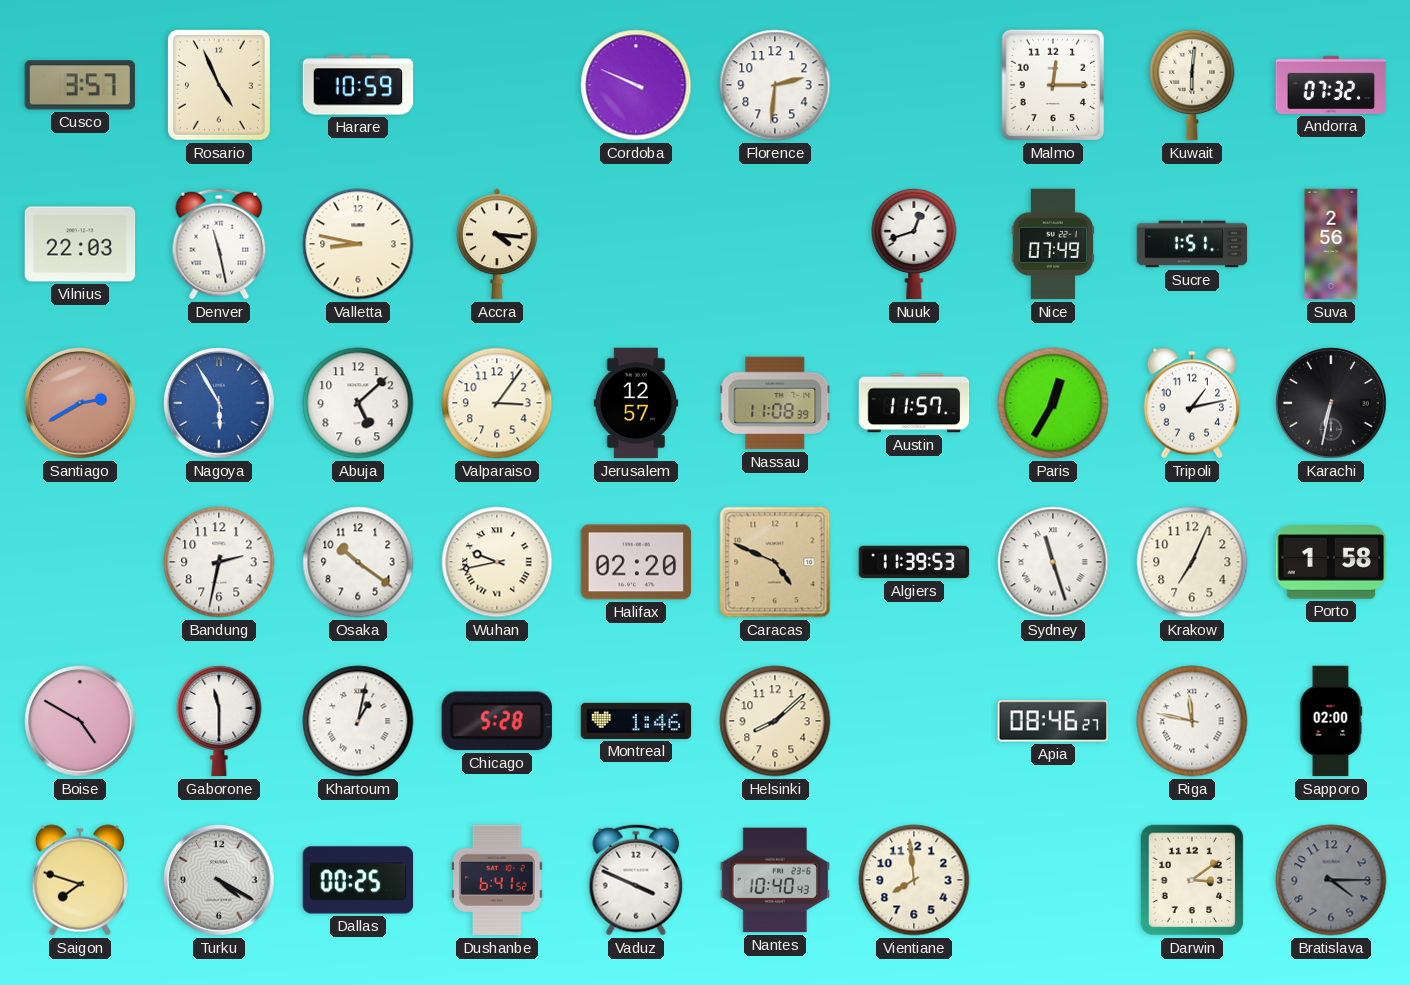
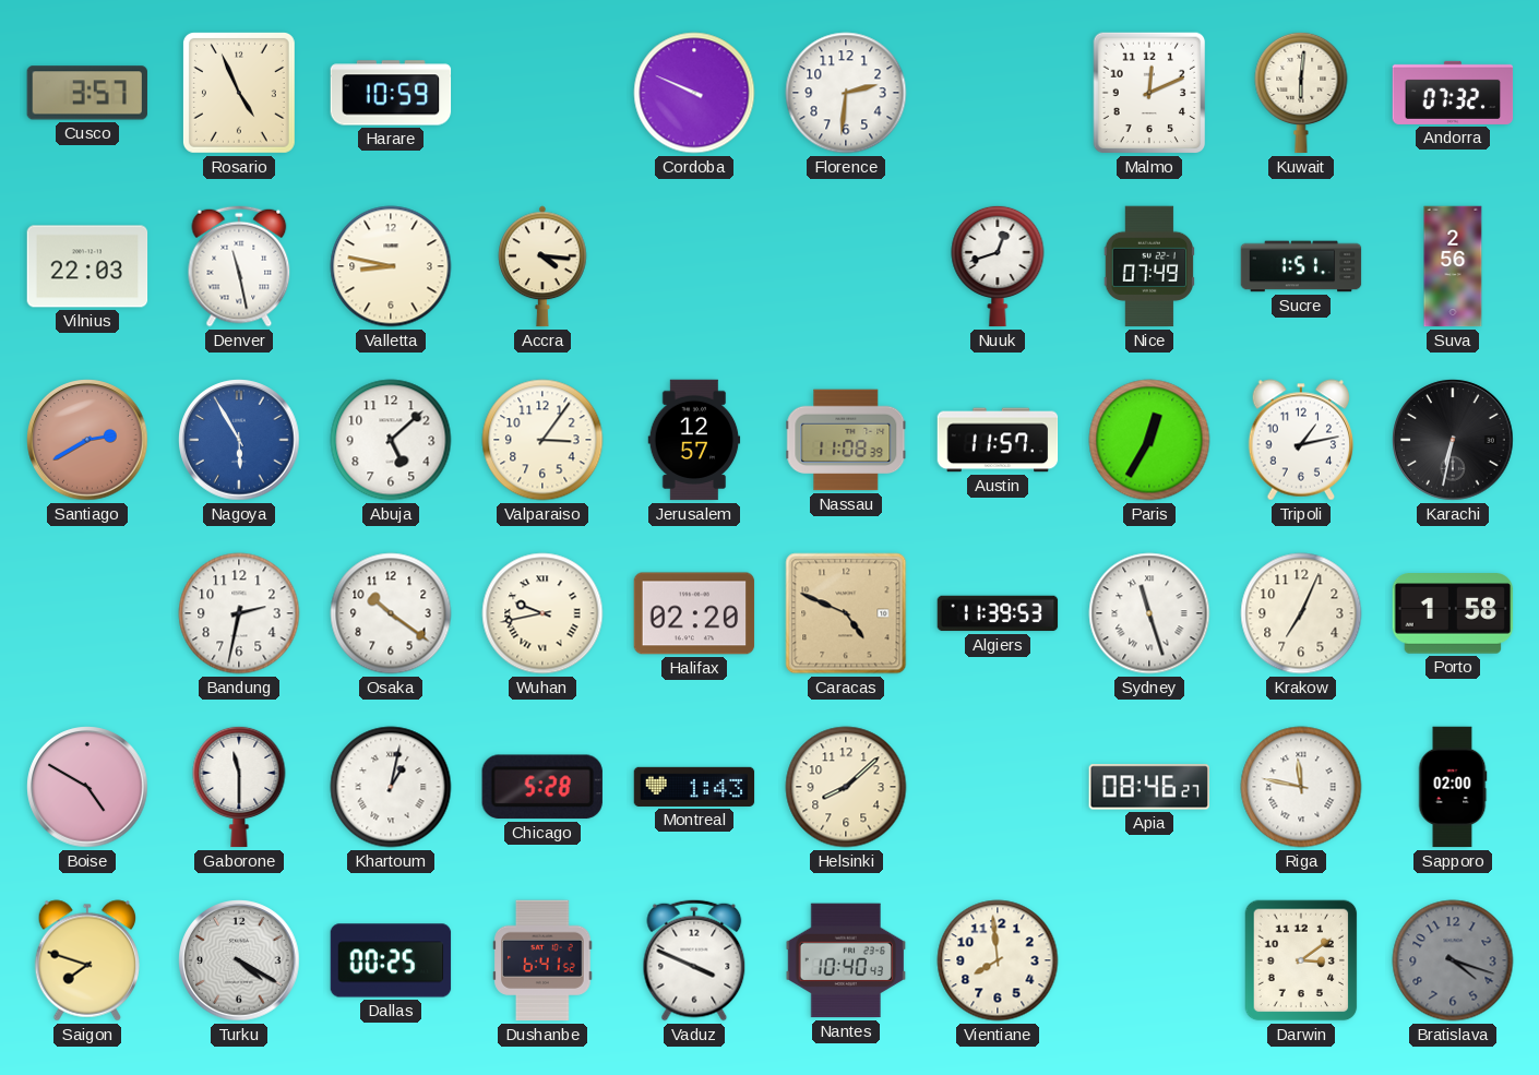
Malmo: 12:15 -> 12:11 (1149, 93)
Montreal: 1:46 -> 1:43 (694, 787)
Bratislava: 4:15 -> 4:18 (1453, 960)
